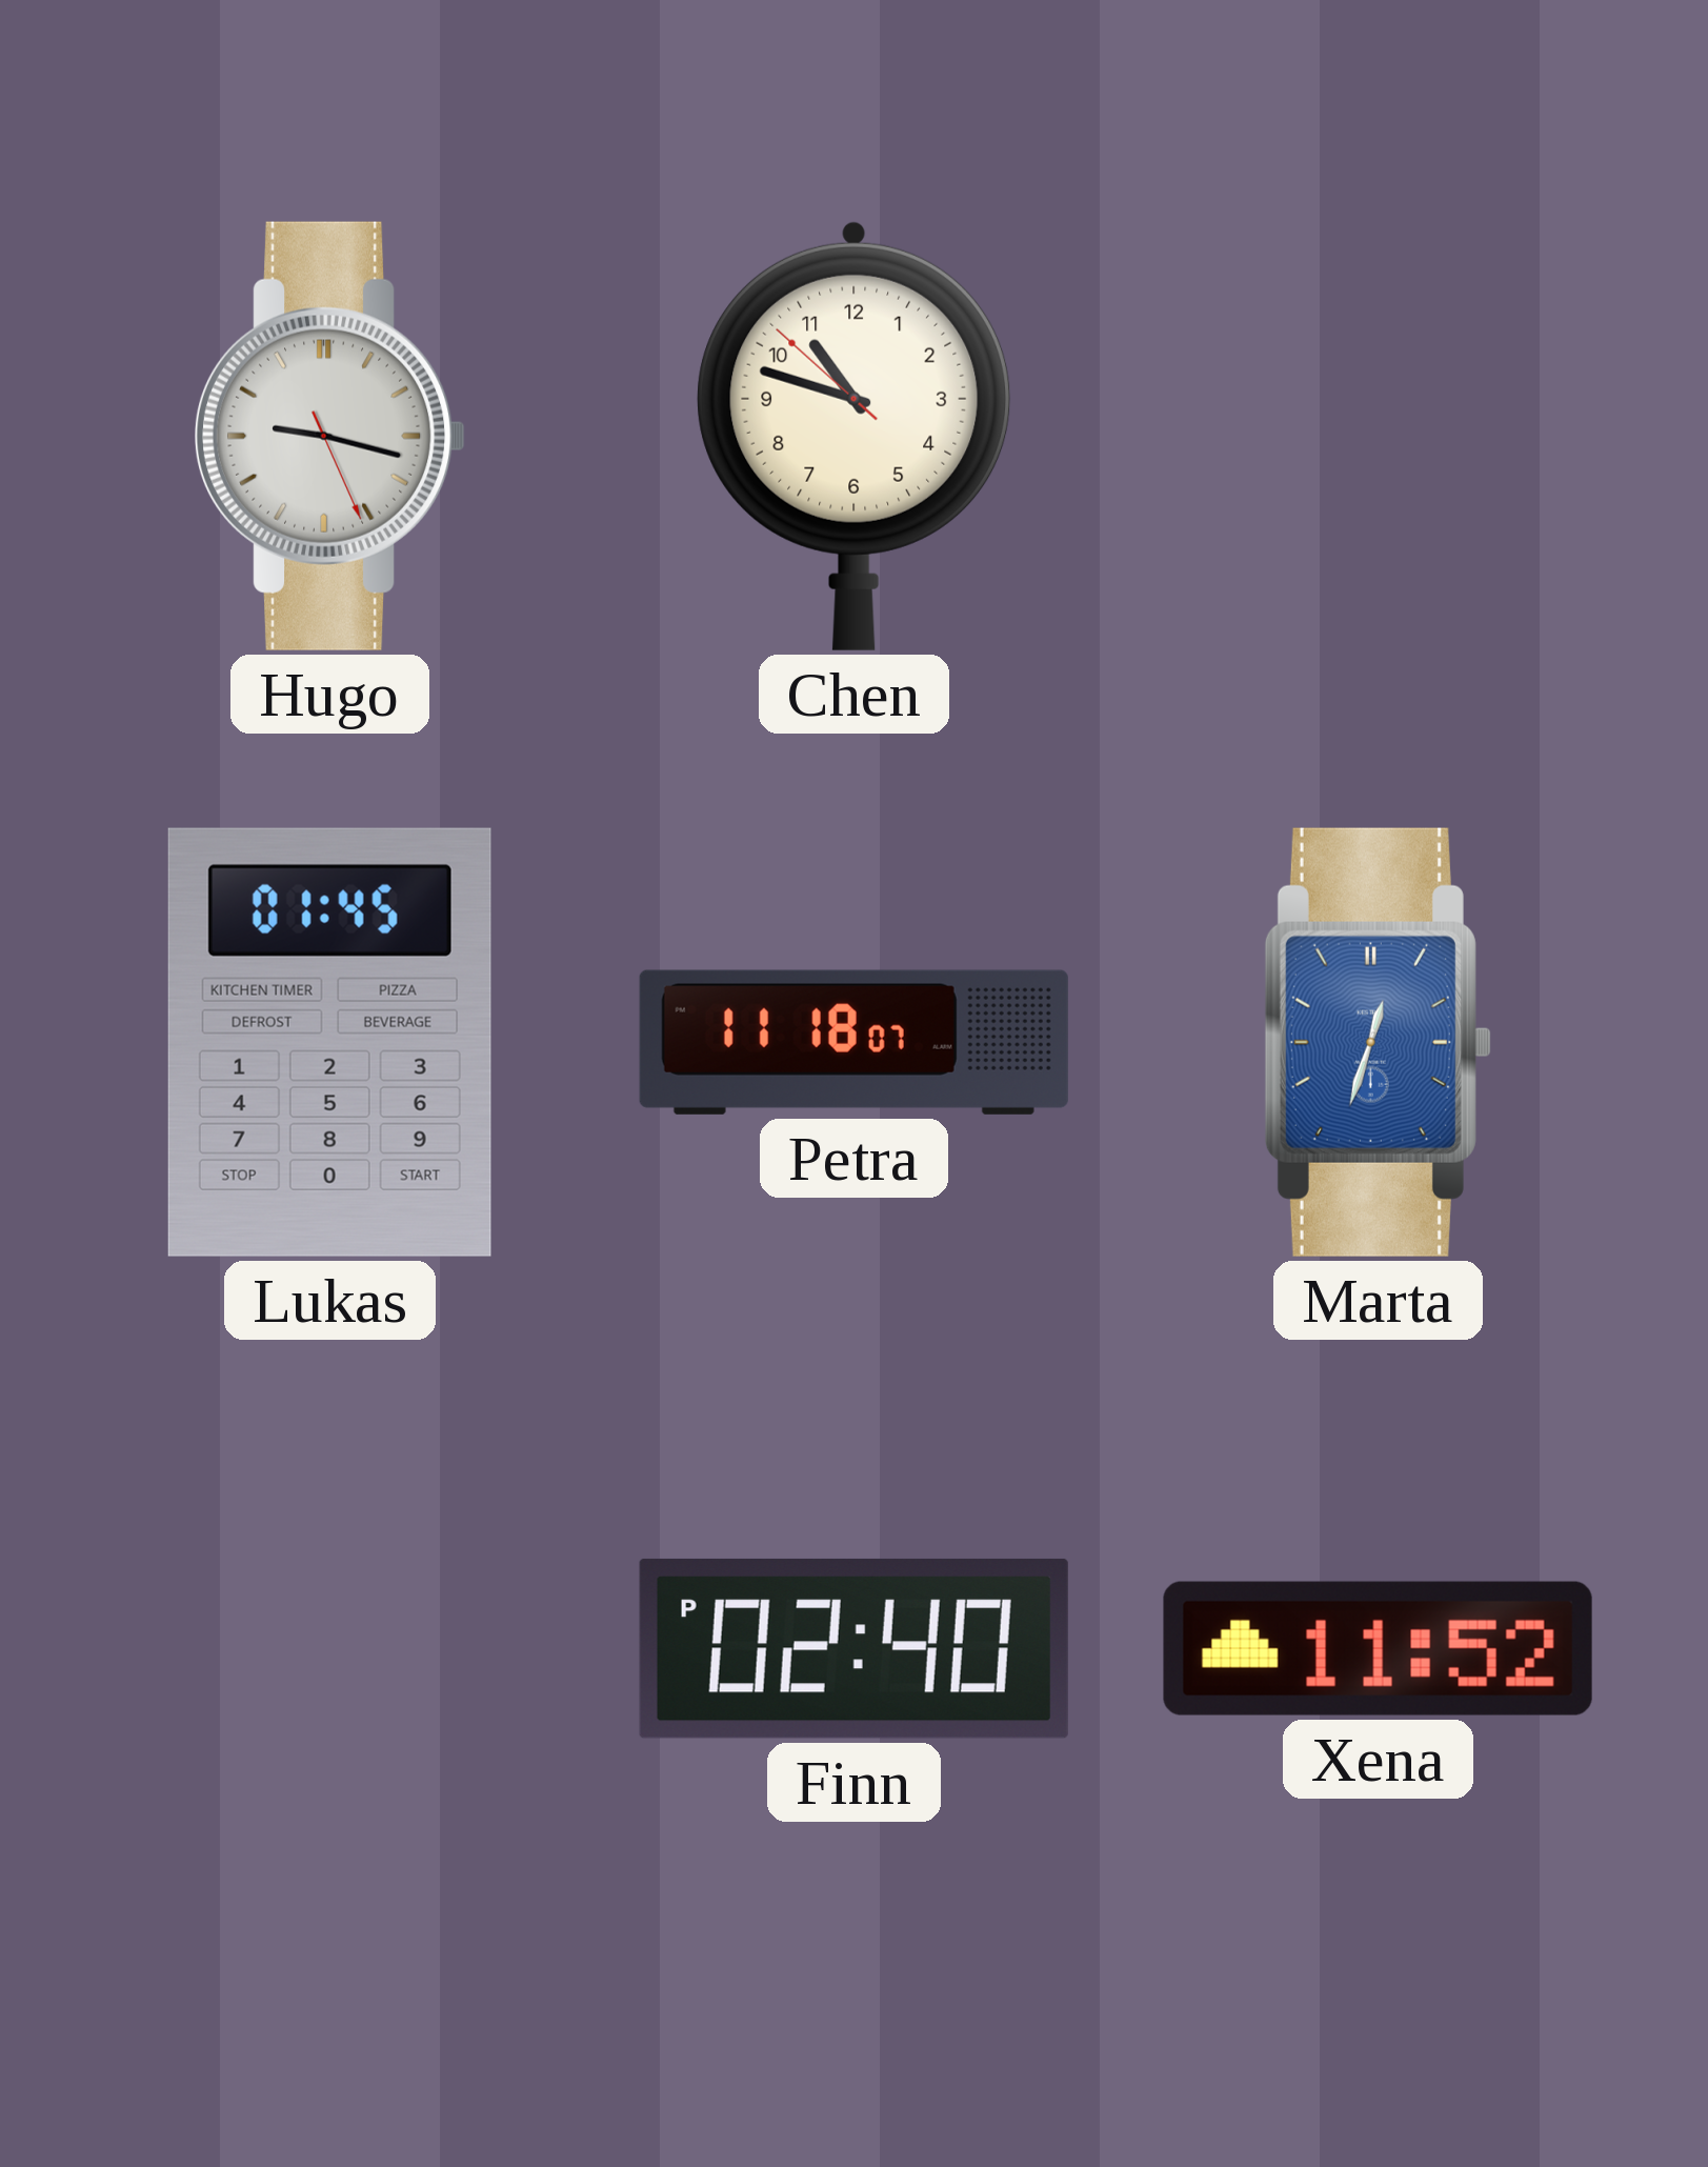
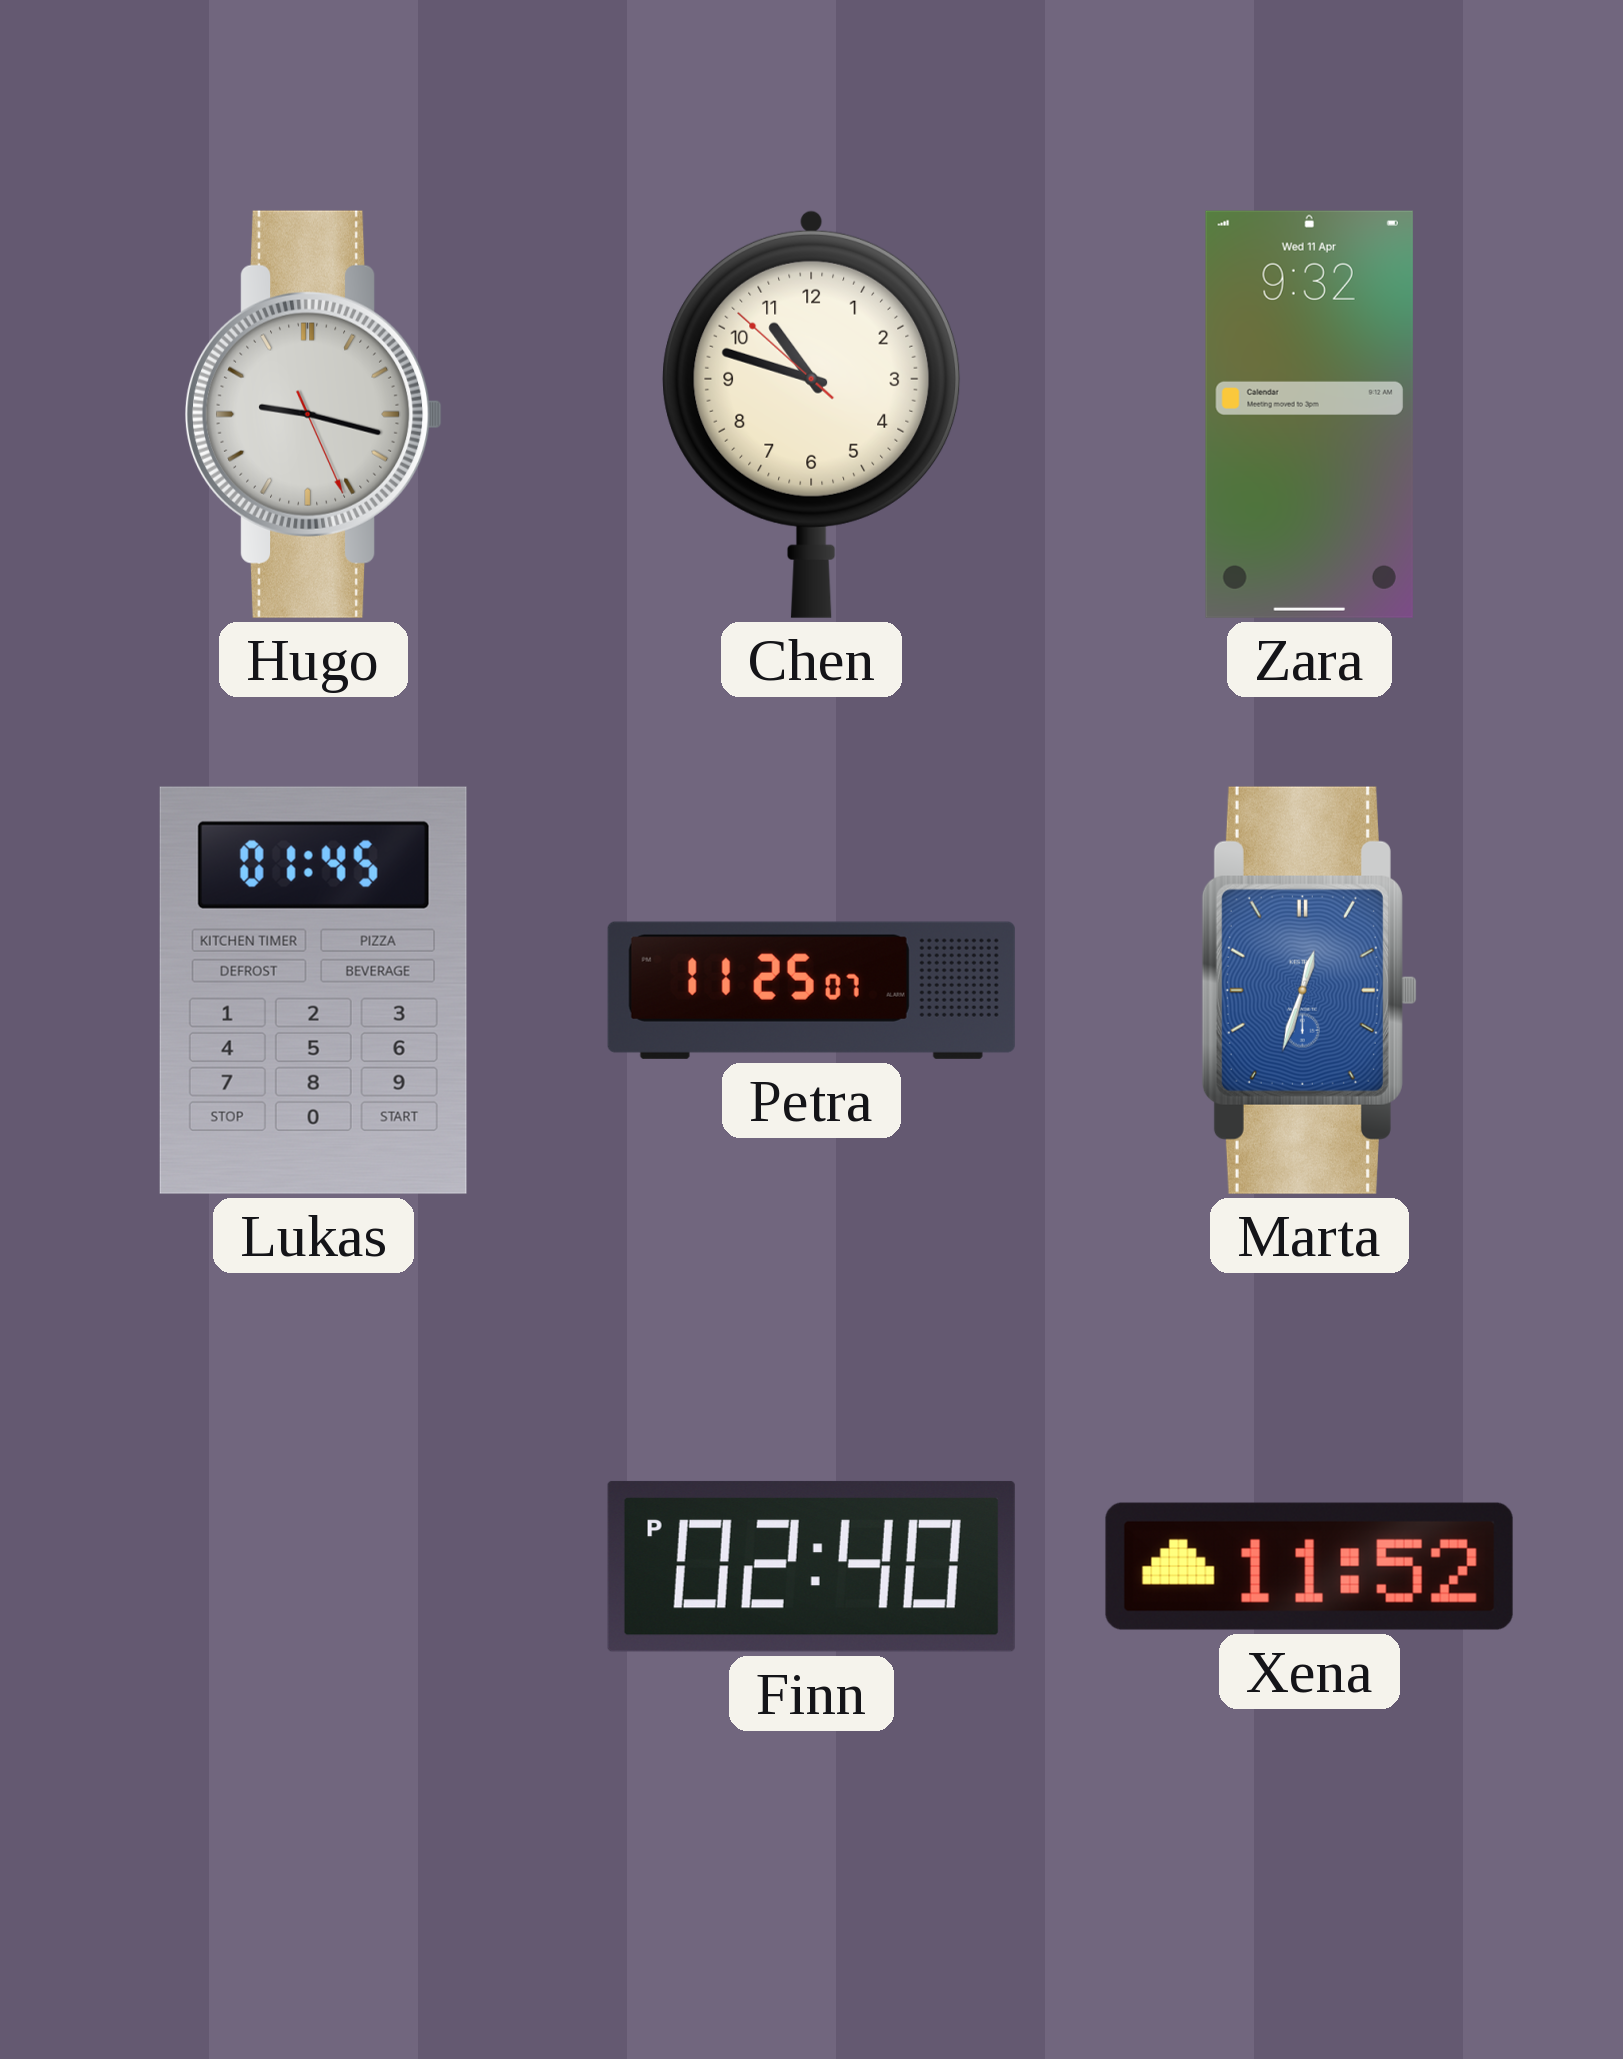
Zara: none -> 9:32 (1309, 414)
Petra: 11:18 -> 11:25 (811, 990)
